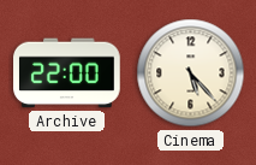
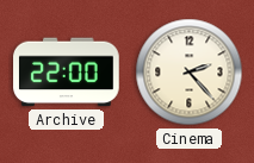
Cinema: 5:23 -> 2:23 (190, 73)
